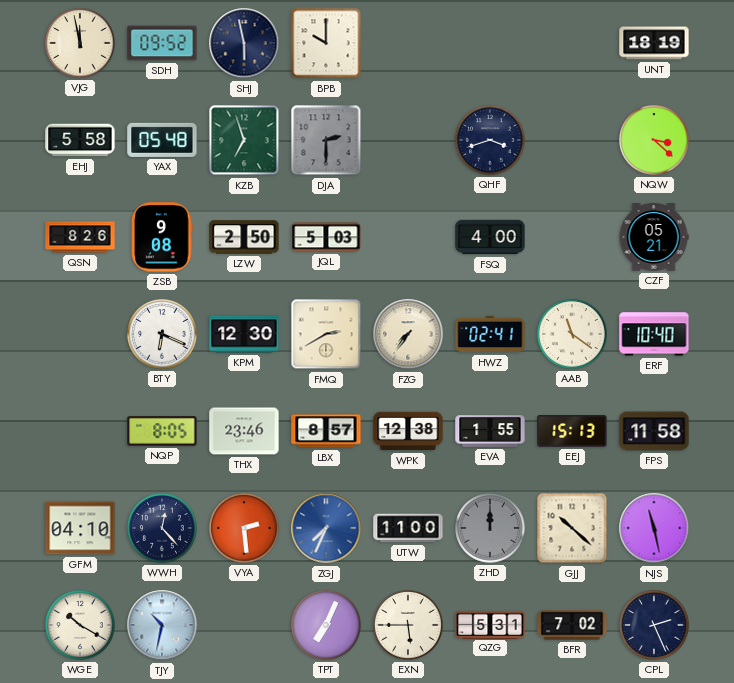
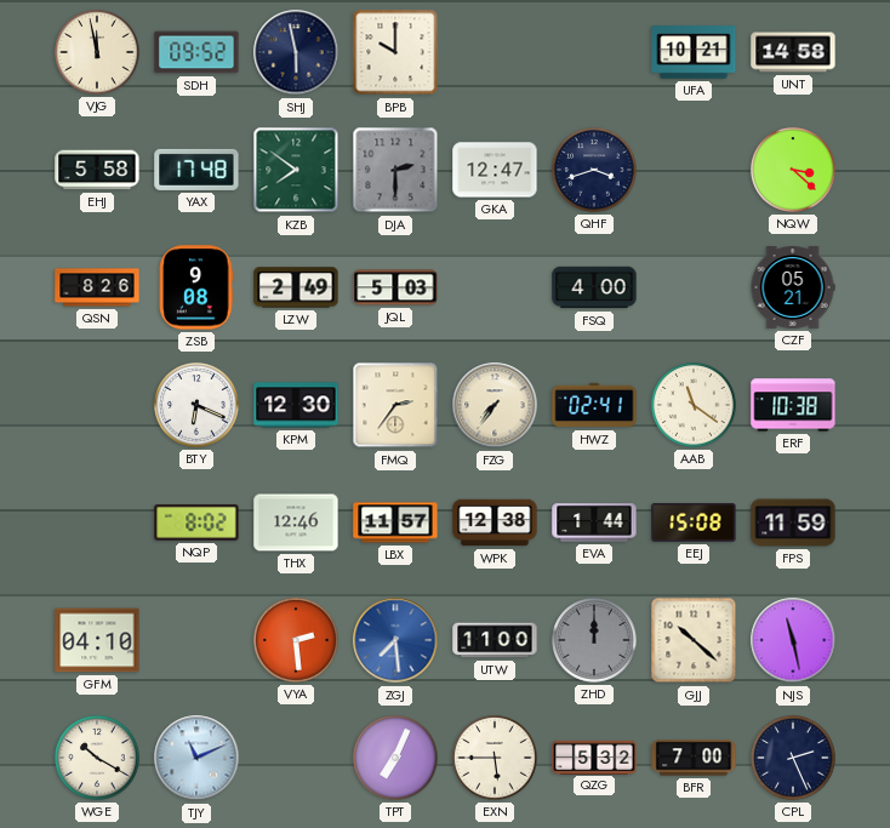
UFA: none -> 10:21 (694, 52)
UNT: 18:19 -> 14:58 (793, 52)
YAX: 05:48 -> 17:48 (196, 170)
KZB: 6:57 -> 7:51 (296, 170)
GKA: none -> 12:47 (495, 170)
LZW: 2:50 -> 2:49 (296, 287)
FMQ: 2:40 -> 2:36 (395, 405)
ERF: 10:40 -> 10:38 (793, 405)
NQP: 8:05 -> 8:02 (196, 523)
THX: 23:46 -> 12:46 (296, 523)
LBX: 8:57 -> 11:57 (395, 523)
EVA: 1:55 -> 1:44 (594, 523)
EEJ: 15:13 -> 15:08 (694, 523)
FPS: 11:58 -> 11:59 (793, 523)
WWH: 12:23 -> none (162, 528)
ZGJ: 7:34 -> 7:29 (395, 640)
TJY: 10:32 -> 11:11 (196, 758)
QZG: 5:31 -> 5:32 (594, 756)
BFR: 7:02 -> 7:00 (694, 758)
